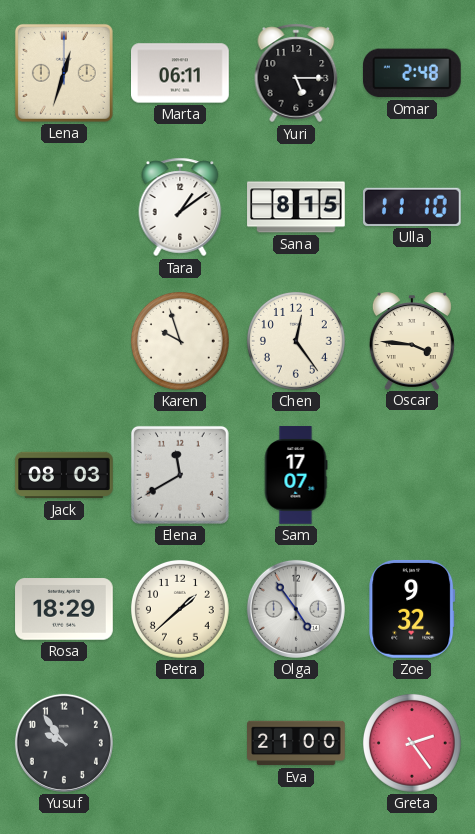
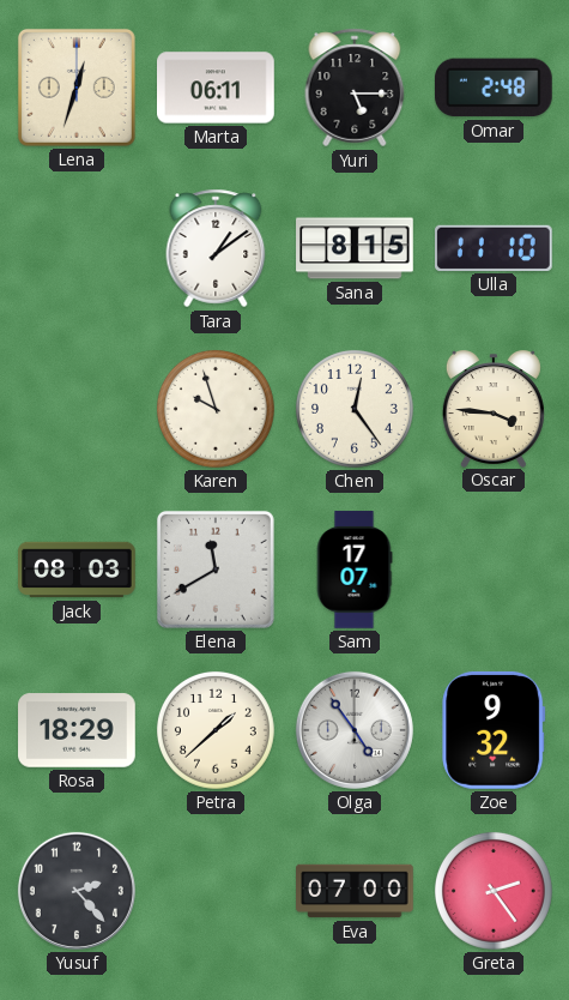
Yusuf: 9:54 -> 2:23 (77, 891)
Eva: 21:00 -> 07:00 (355, 891)
